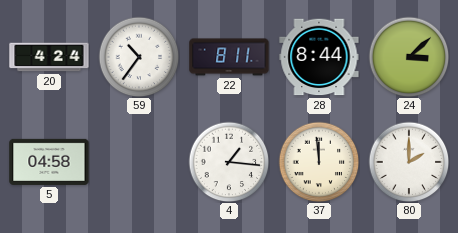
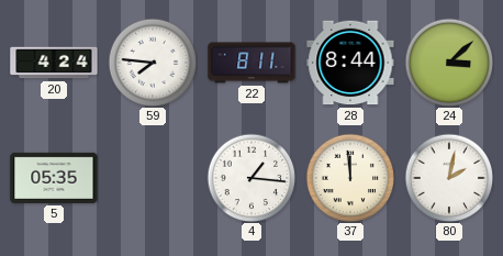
59: 10:36 -> 7:46 (153, 63)
5: 04:58 -> 05:35 (54, 178)
80: 2:00 -> 2:02 (449, 178)
